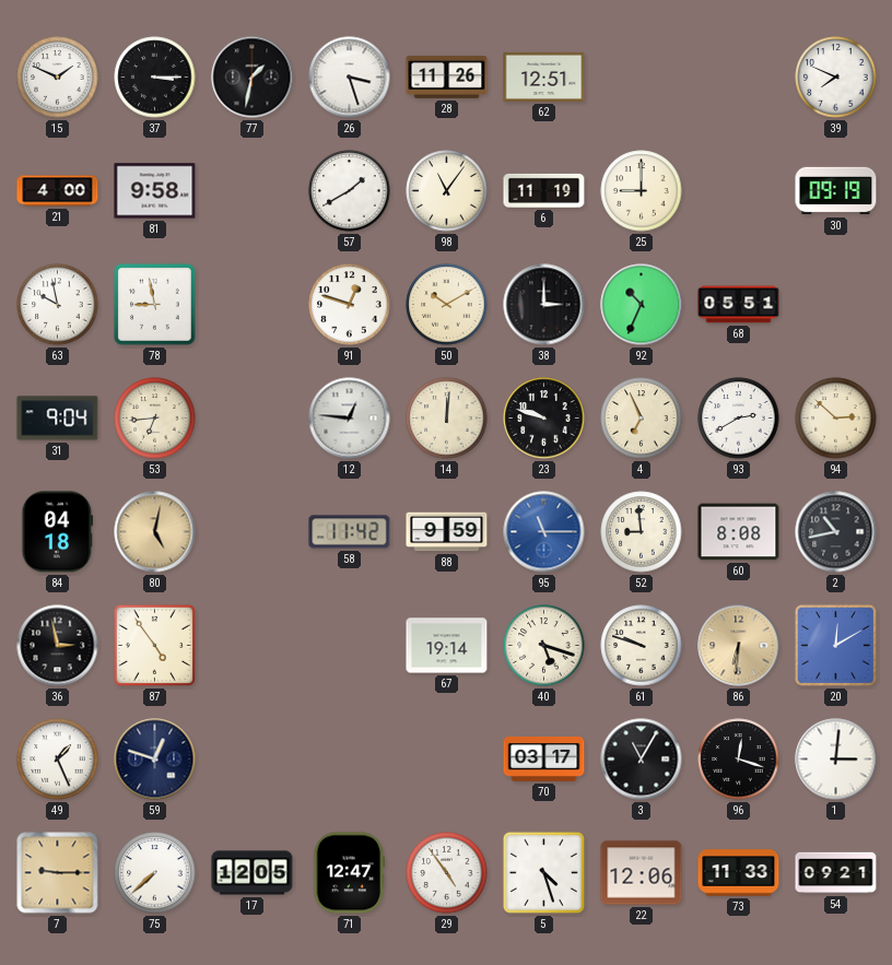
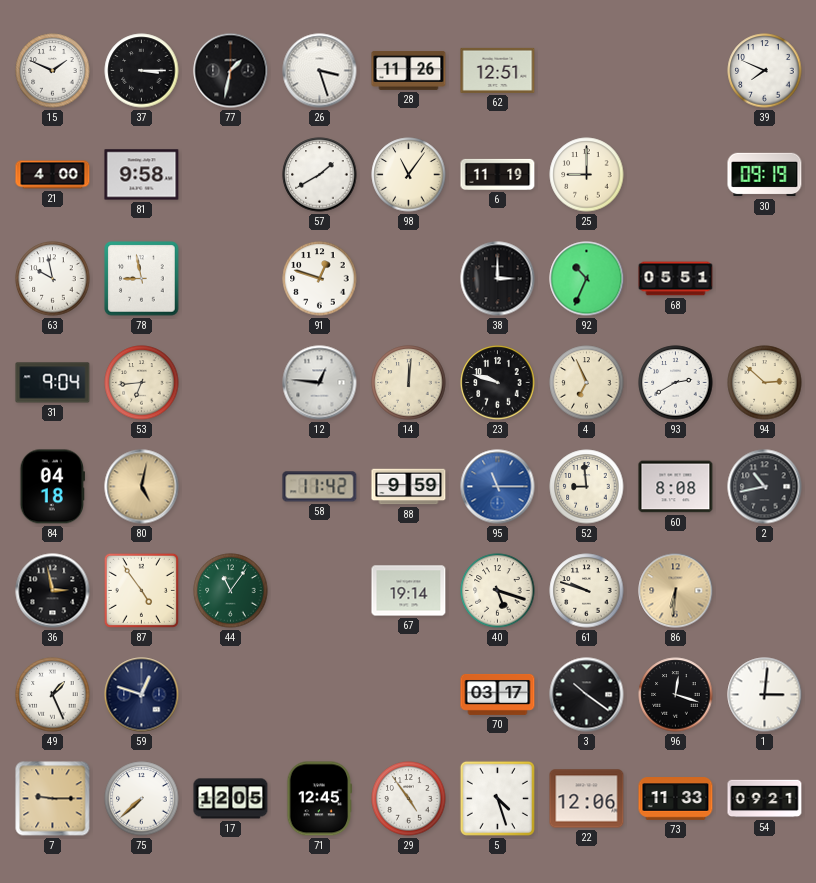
50: 10:10 -> none (447, 305)
44: none -> 11:06 (231, 591)
20: 12:10 -> none (835, 645)
3: 11:05 -> 10:21 (587, 695)
71: 12:47 -> 12:45 (320, 799)
